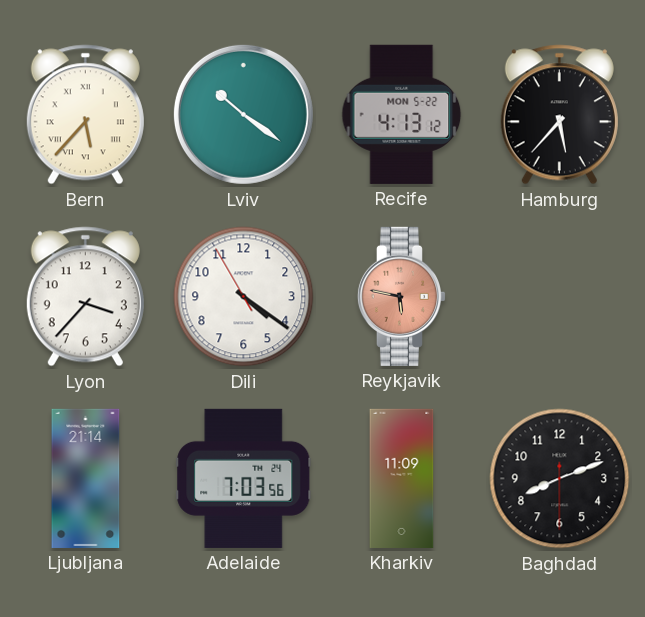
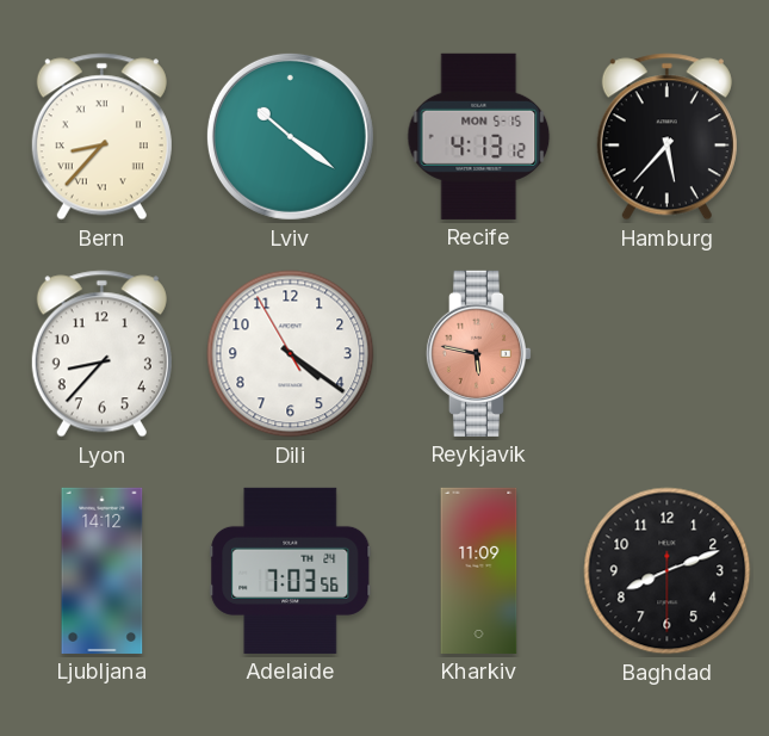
Bern: 5:37 -> 8:37 (101, 137)
Recife date: MON 5-22 -> MON 5-15 (479, 136)
Lyon: 3:37 -> 8:37 (101, 354)
Ljubljana: 21:14 -> 14:12 (103, 570)
